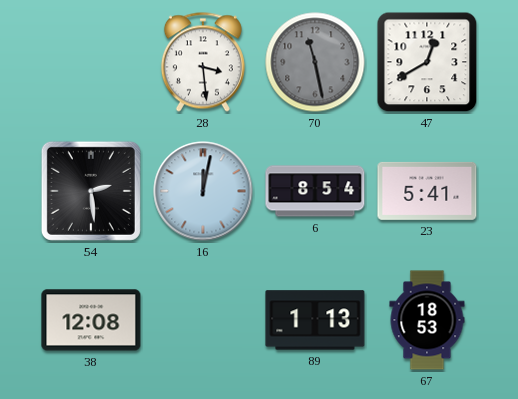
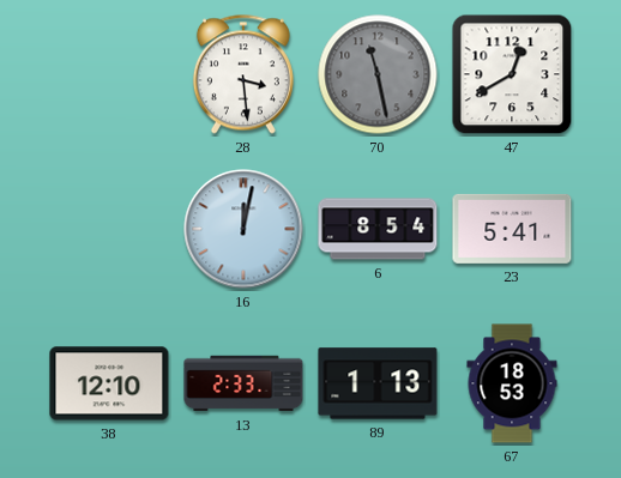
54: 2:29 -> none (91, 191)
38: 12:08 -> 12:10 (109, 383)
13: none -> 2:33 (243, 383)
